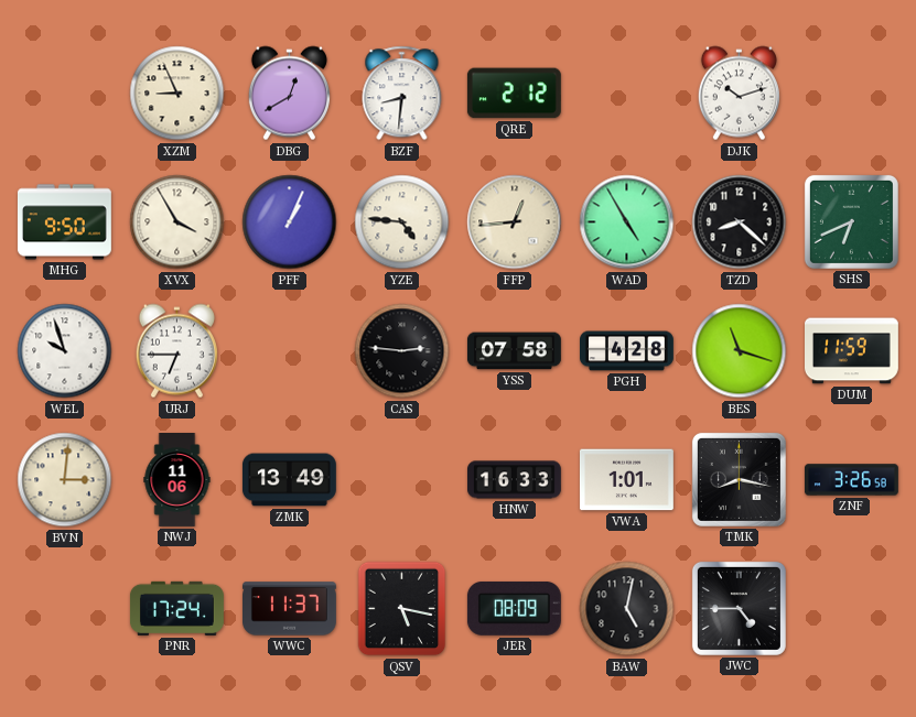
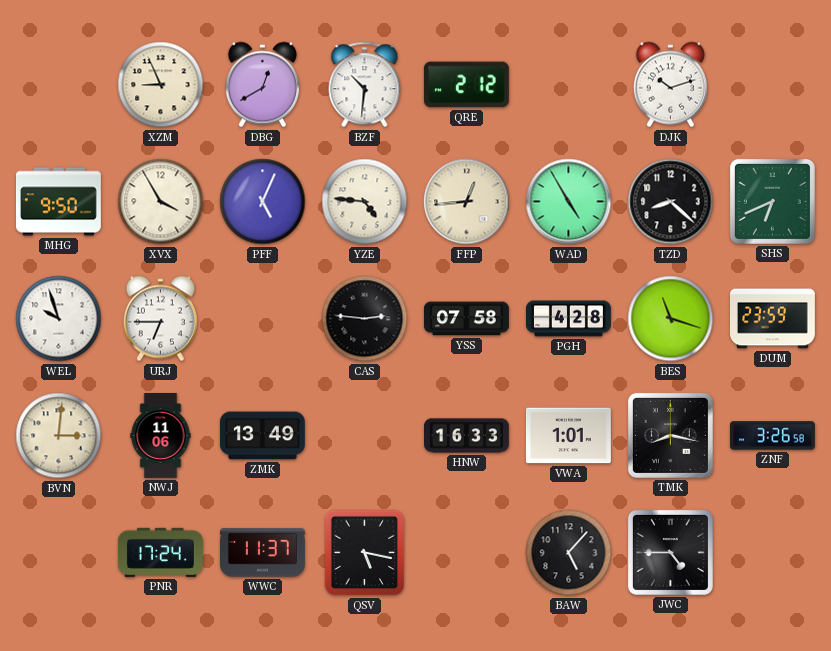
BZF: 8:31 -> 10:31 (365, 85)
PFF: 1:04 -> 5:04 (263, 202)
DUM: 11:59 -> 23:59 (773, 319)
JER: 08:09 -> none (514, 609)
BAW: 5:02 -> 5:07 (569, 553)
